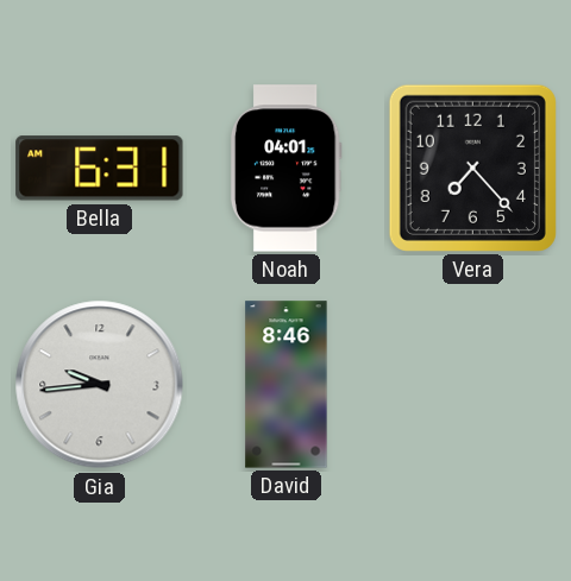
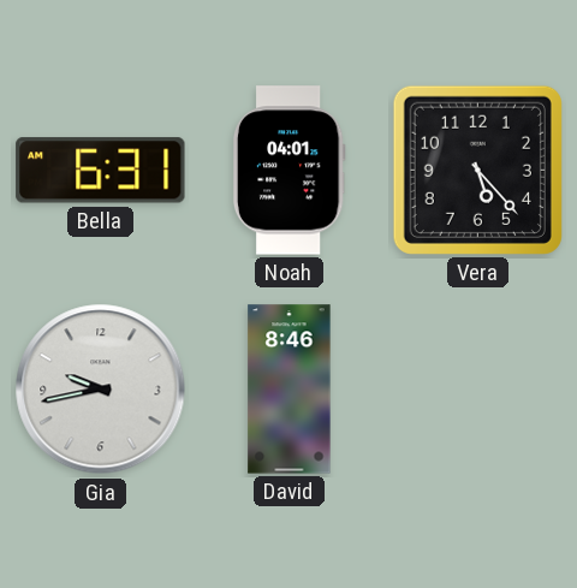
Vera: 7:23 -> 5:23 (477, 170)
Gia: 9:44 -> 9:43 (101, 390)
